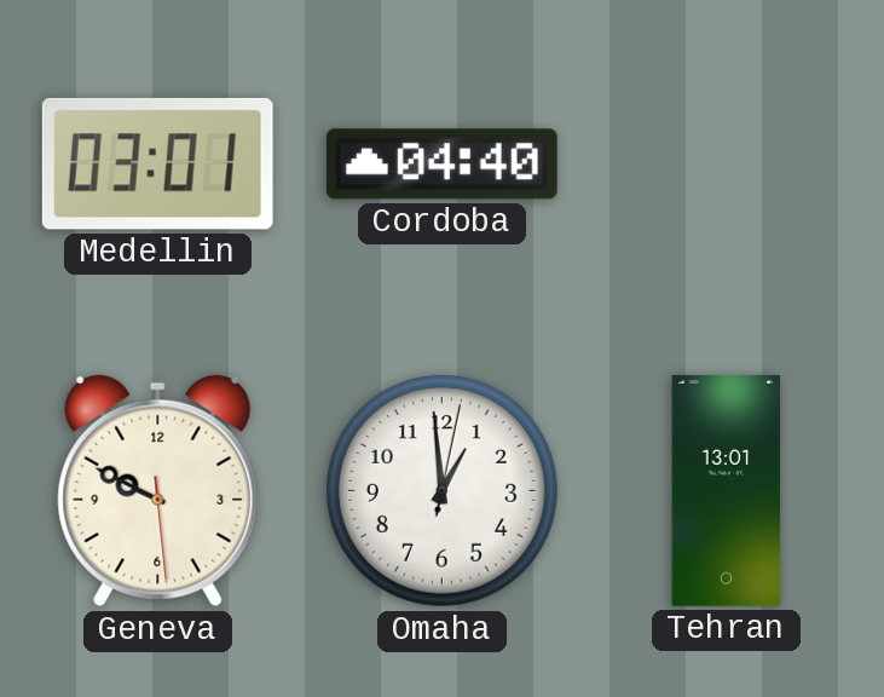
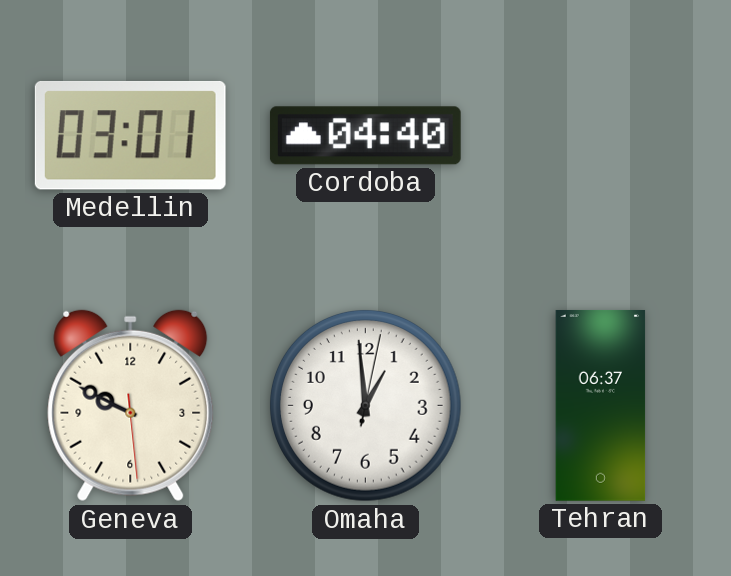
Tehran: 13:01 -> 06:37 (601, 406)
